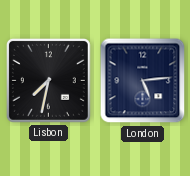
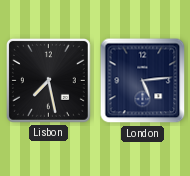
Lisbon: 7:32 -> 7:28 (48, 80)
